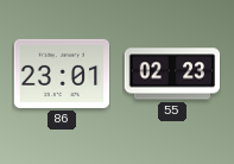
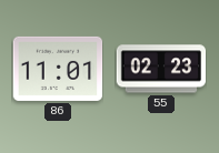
86: 23:01 -> 11:01 (58, 69)
